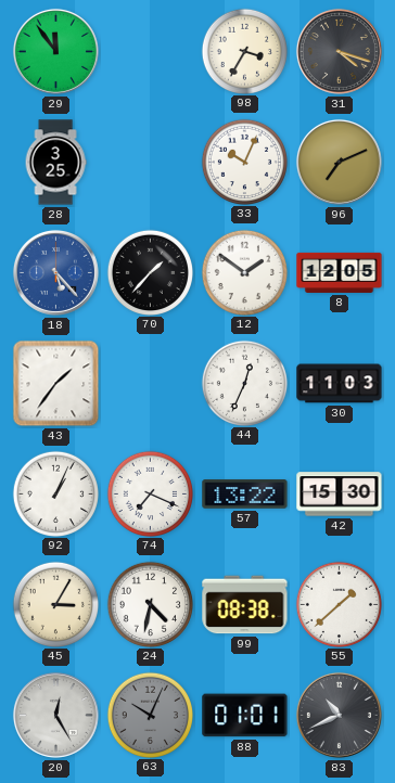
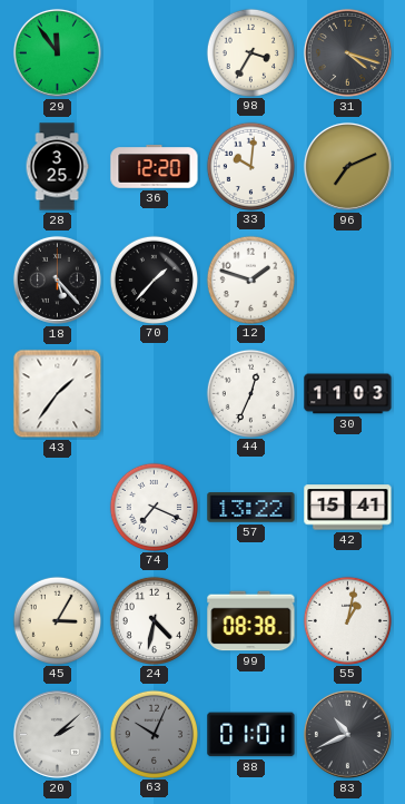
36: none -> 12:20 (155, 167)
33: 10:04 -> 10:01 (250, 166)
18 dial: blue -> black (57, 280)
12: 1:51 -> 1:48 (250, 280)
8: 12:05 -> none (340, 272)
92: 1:04 -> none (55, 493)
42: 15:30 -> 15:41 (348, 508)
55: 1:38 -> 1:02 (347, 620)
20: 12:25 -> 2:08 (57, 734)
